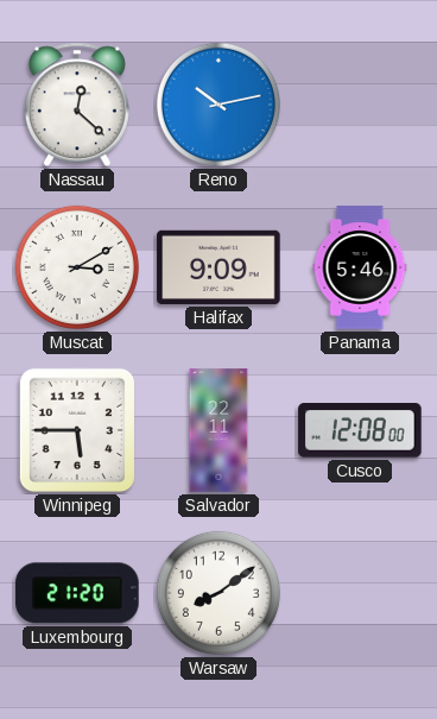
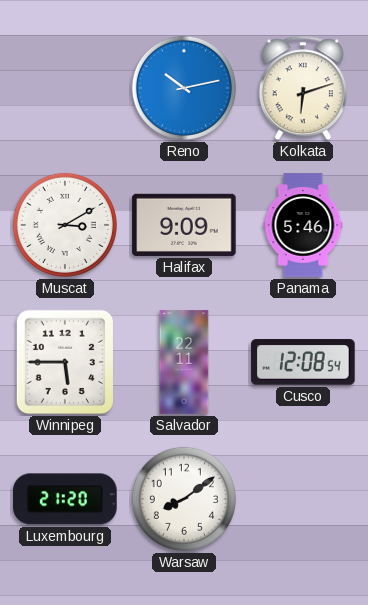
Nassau: 12:22 -> none (77, 105)
Kolkata: none -> 6:12 (303, 88)
Cusco: 12:08:00 -> 12:08:54 (303, 362)
